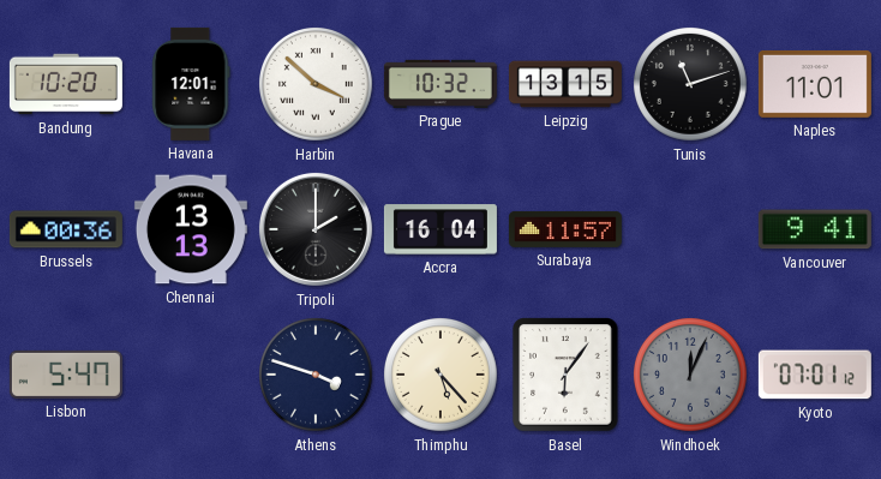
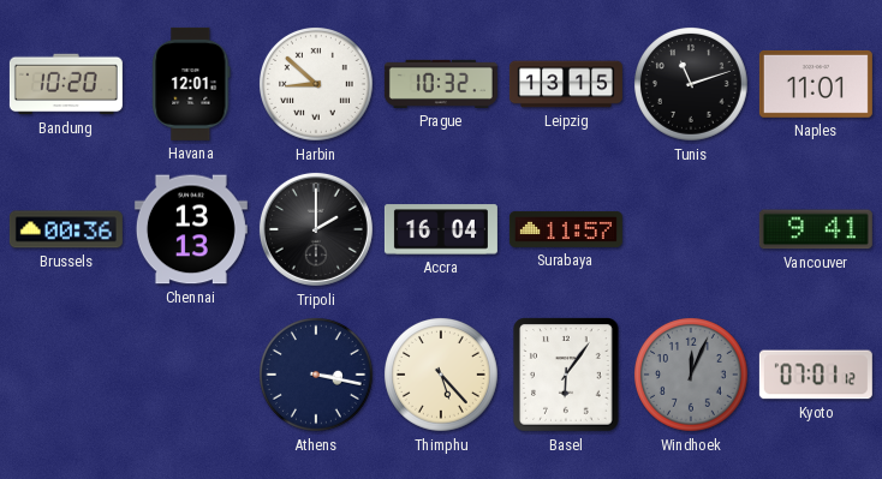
Harbin: 3:52 -> 8:52 (317, 85)
Lisbon: 5:47 -> none (66, 375)
Athens: 3:48 -> 3:17 (317, 376)
